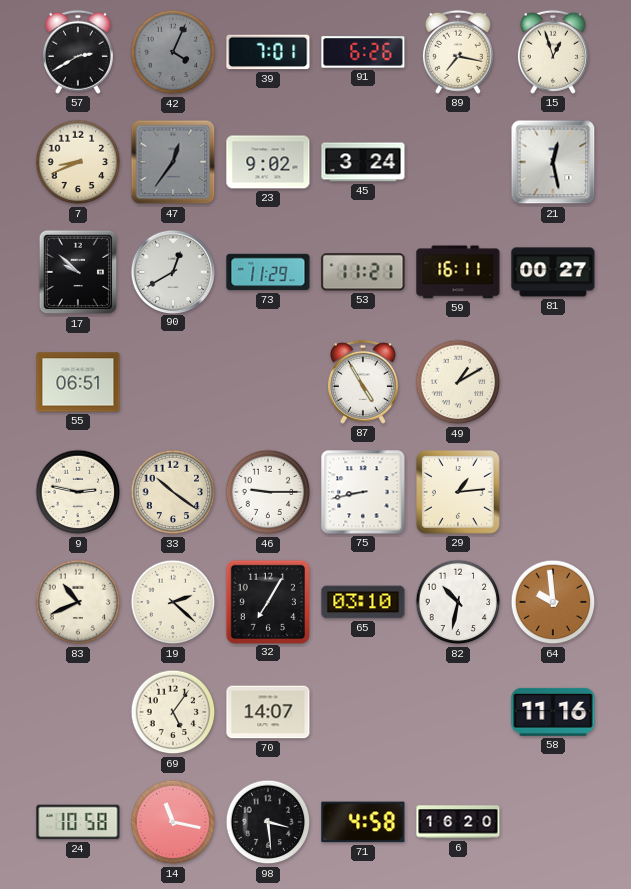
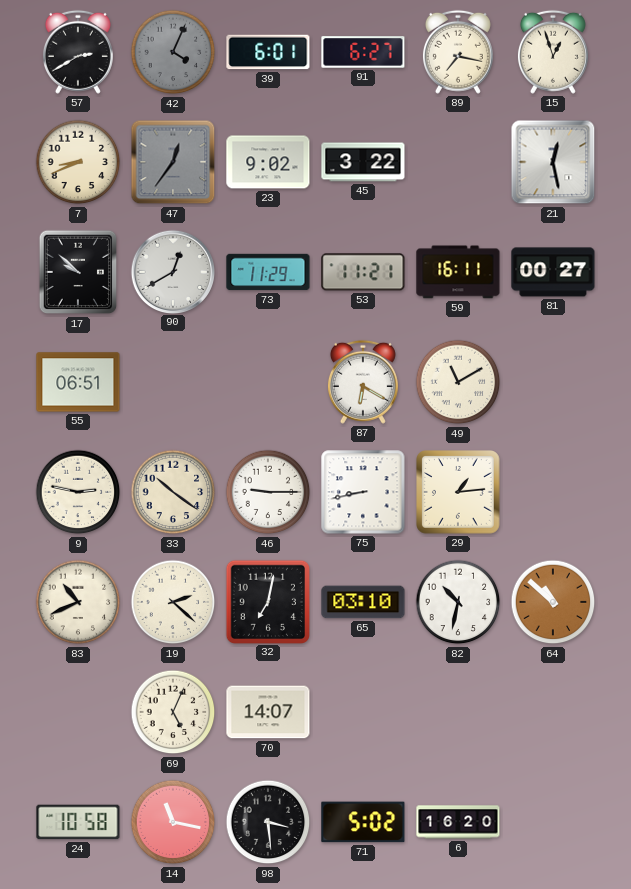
39: 7:01 -> 6:01 (268, 52)
91: 6:26 -> 6:27 (363, 52)
45: 3:24 -> 3:22 (363, 162)
87: 4:55 -> 6:20 (363, 382)
49: 1:10 -> 11:10 (458, 382)
32: 7:05 -> 7:02 (267, 601)
64: 9:59 -> 10:52 (553, 602)
69: 5:06 -> 5:04 (173, 712)
58: 11:16 -> none (553, 712)
71: 4:58 -> 5:02 (363, 822)
